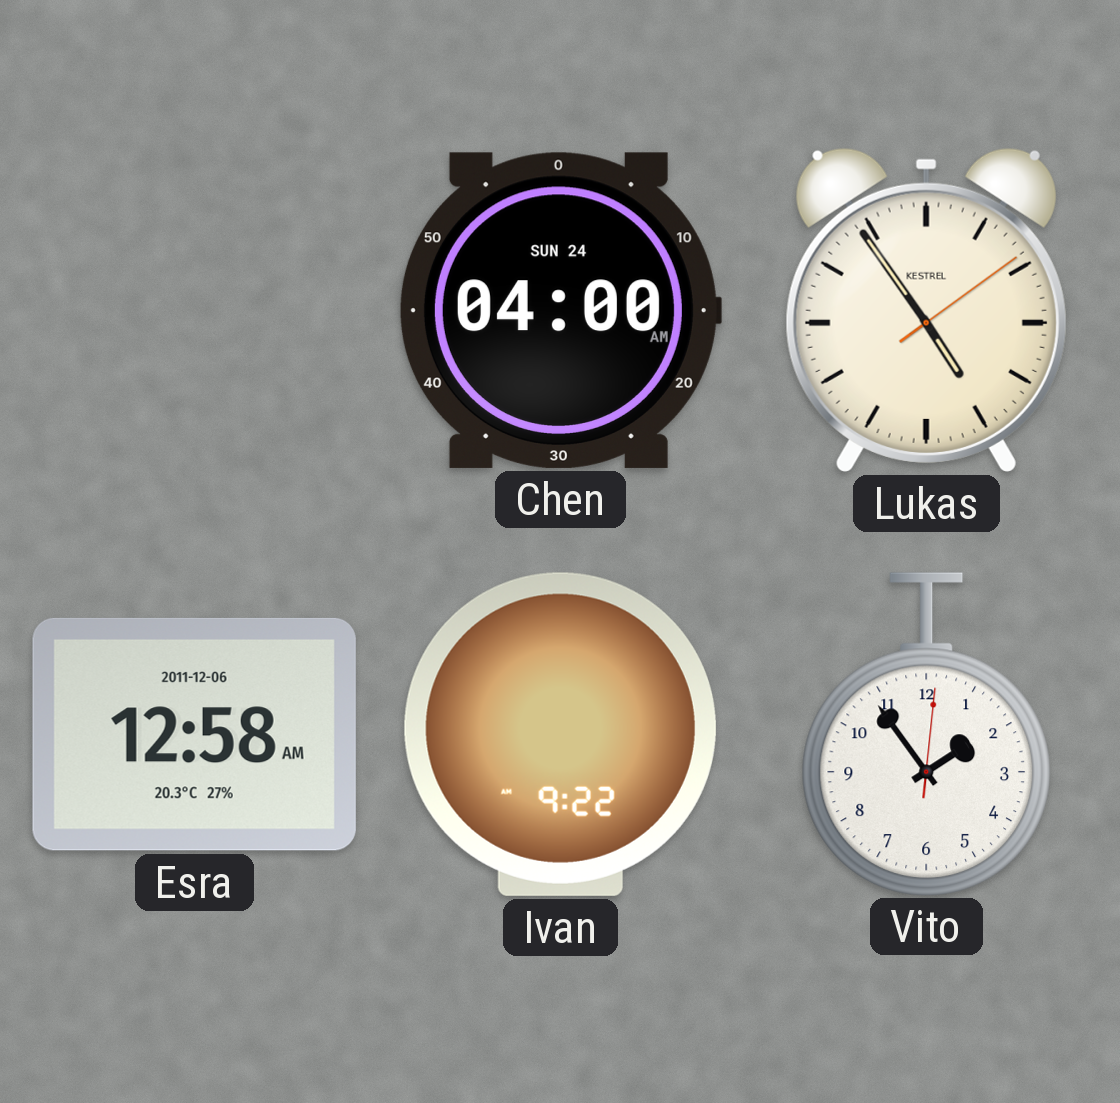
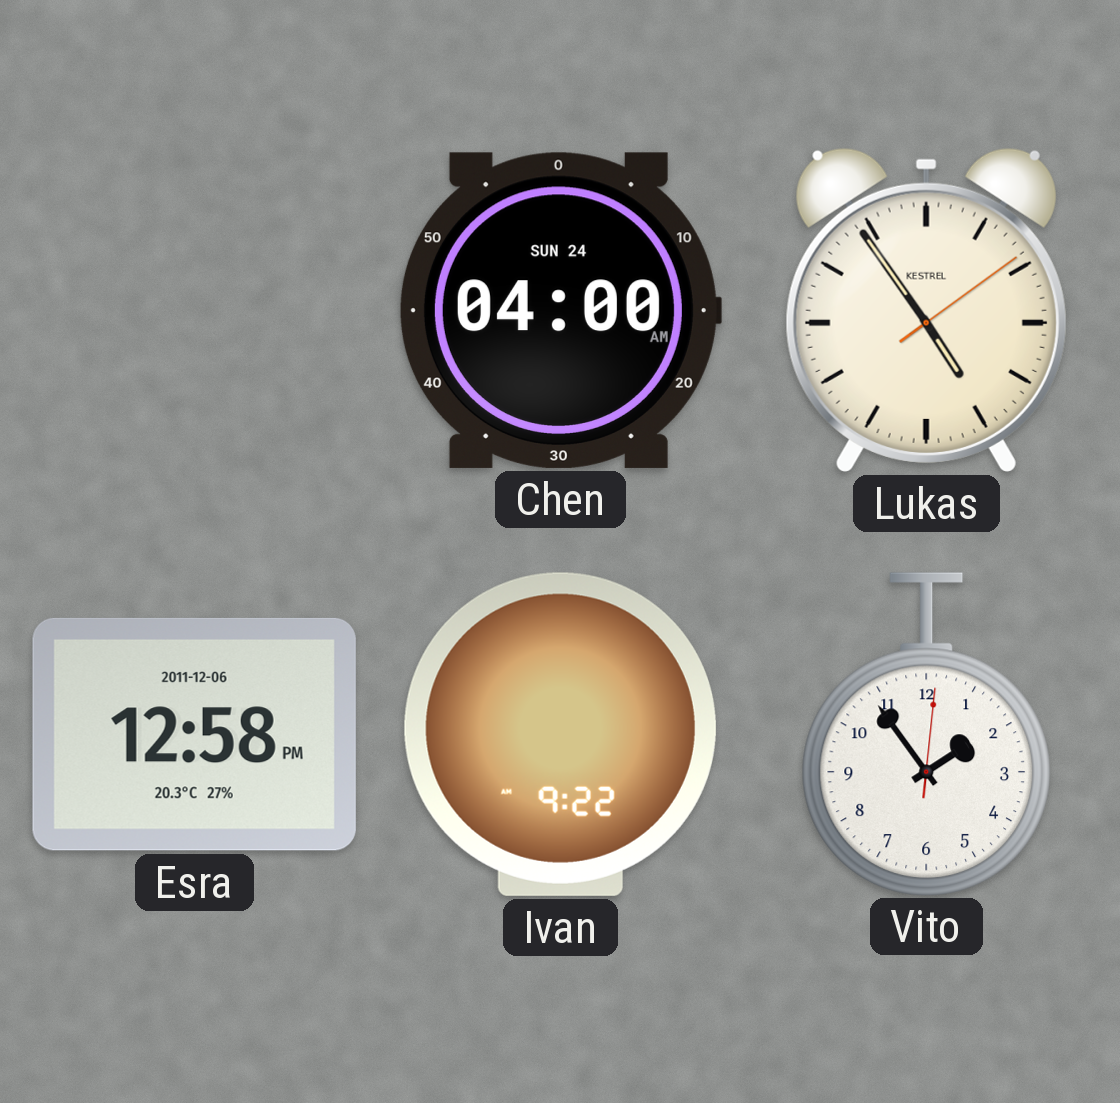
Esra: 12:58 AM -> 12:58 PM (194, 734)
